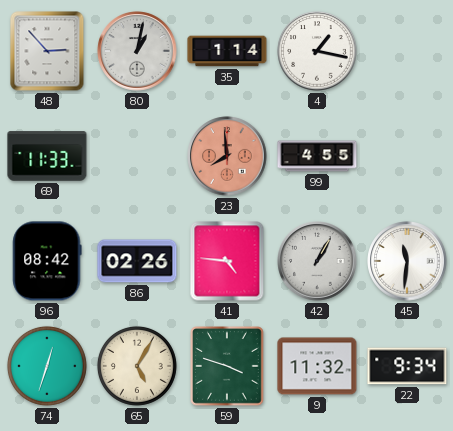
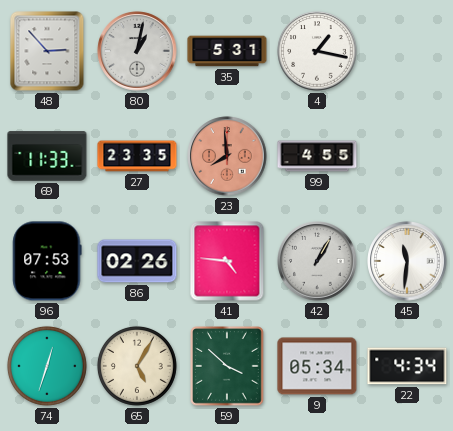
35: 1:14 -> 5:31 (227, 51)
27: none -> 23:35 (137, 156)
96: 08:42 -> 07:53 (47, 261)
59: 3:48 -> 3:52 (228, 366)
9: 11:32 -> 05:34 (317, 366)
22: 9:34 -> 4:34 (407, 366)
